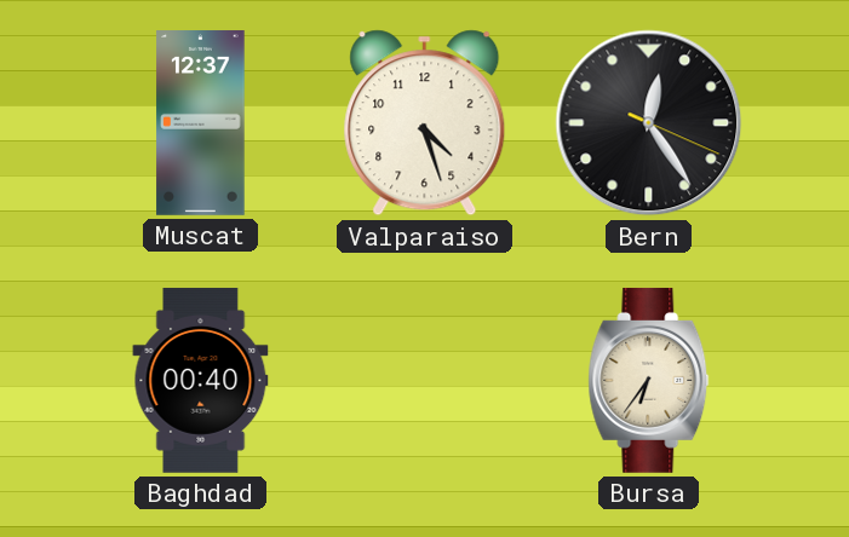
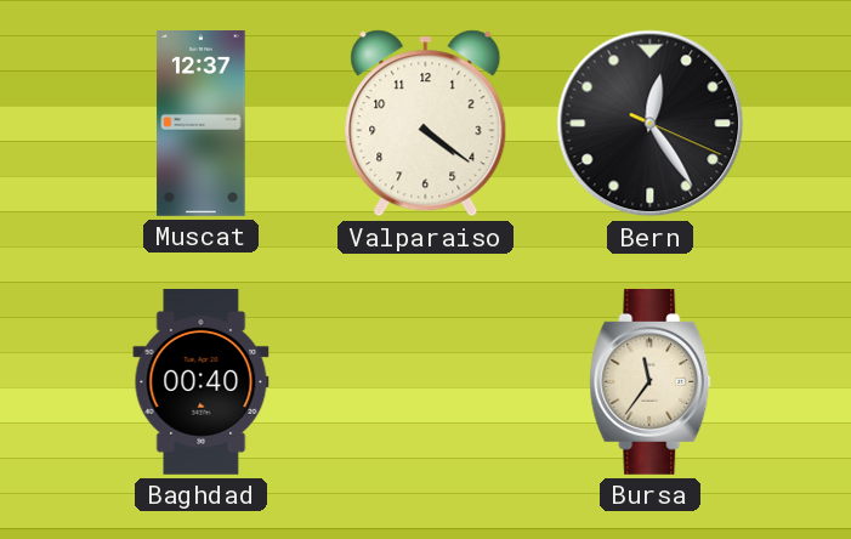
Valparaiso: 4:27 -> 4:21 (426, 124)
Bursa: 6:36 -> 11:36 (651, 381)
